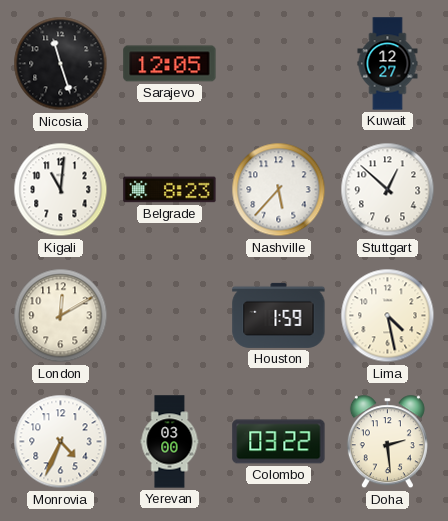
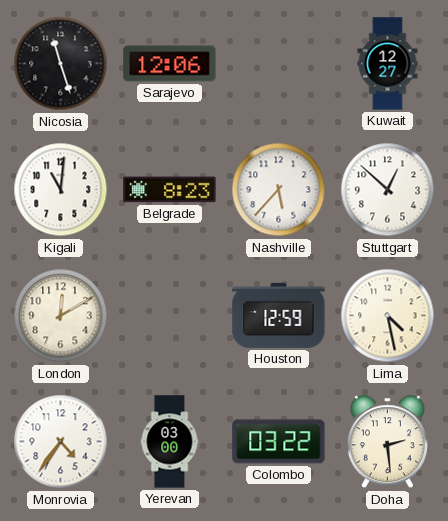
Sarajevo: 12:05 -> 12:06 (170, 64)
Houston: 1:59 -> 12:59 (279, 315)
Monrovia: 4:34 -> 4:36 (61, 442)
